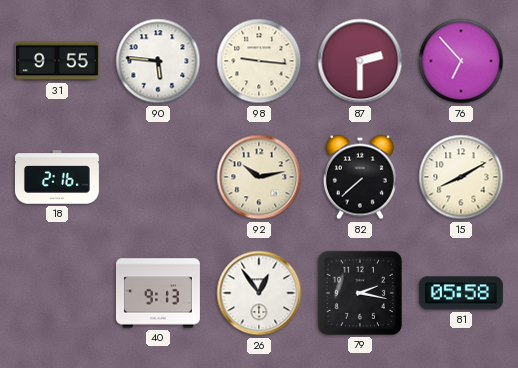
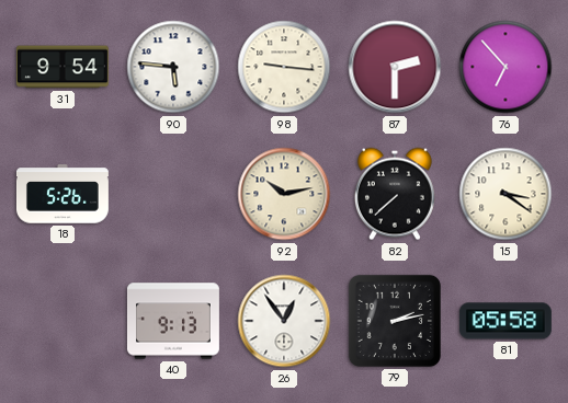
31: 9:55 -> 9:54 (63, 67)
18: 2:16 -> 5:26 (63, 194)
15: 8:10 -> 3:21 (505, 194)
79: 2:17 -> 2:13 (395, 321)
